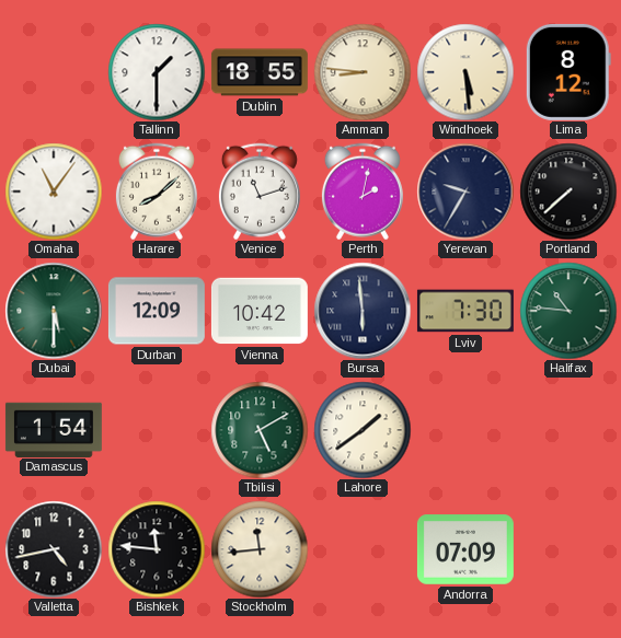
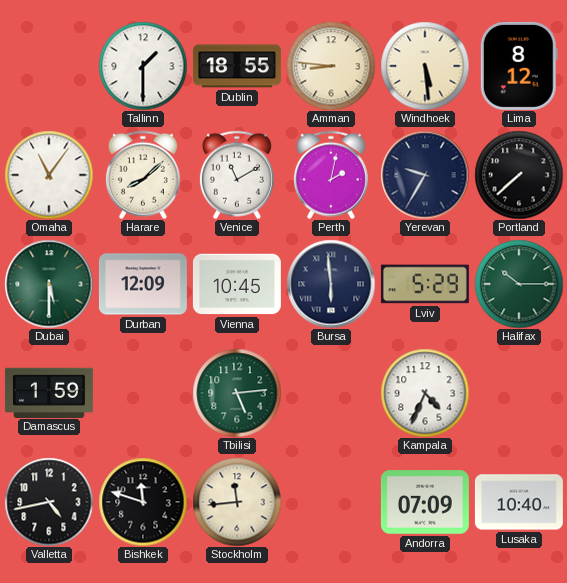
Venice: 11:12 -> 11:10 (237, 175)
Vienna: 10:42 -> 10:45 (237, 284)
Lviv: 7:30 -> 5:29 (425, 284)
Halifax: 10:46 -> 10:15 (519, 284)
Damascus: 1:54 -> 1:59 (49, 392)
Tbilisi: 5:10 -> 5:14 (237, 393)
Lahore: 1:39 -> none (363, 430)
Kampala: none -> 4:34 (425, 393)
Bishkek: 11:46 -> 11:48 (143, 502)
Lusaka: none -> 10:40 (519, 502)
